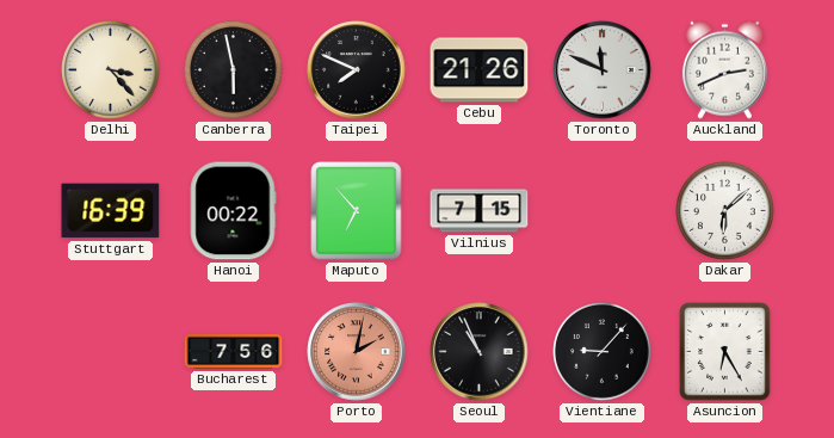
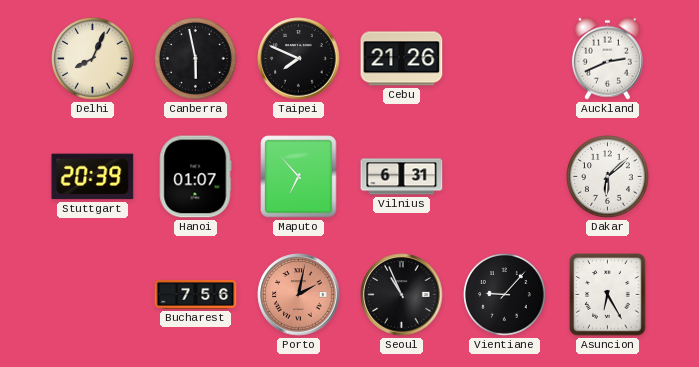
Delhi: 3:23 -> 8:04 (93, 59)
Toronto: 11:49 -> none (603, 70)
Stuttgart: 16:39 -> 20:39 (93, 177)
Hanoi: 00:22 -> 01:07 (195, 177)
Vilnius: 7:15 -> 6:31 (402, 177)
